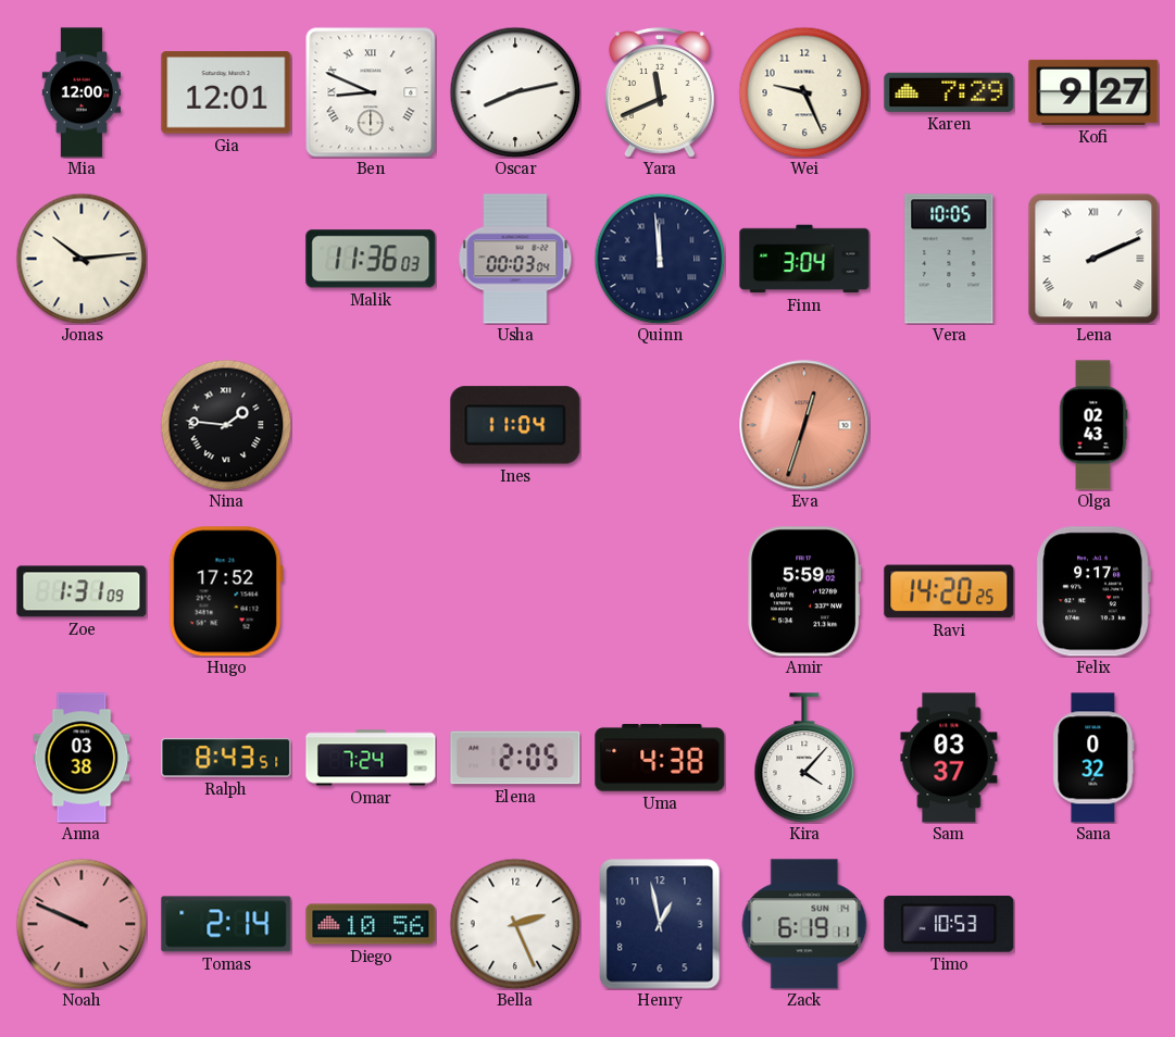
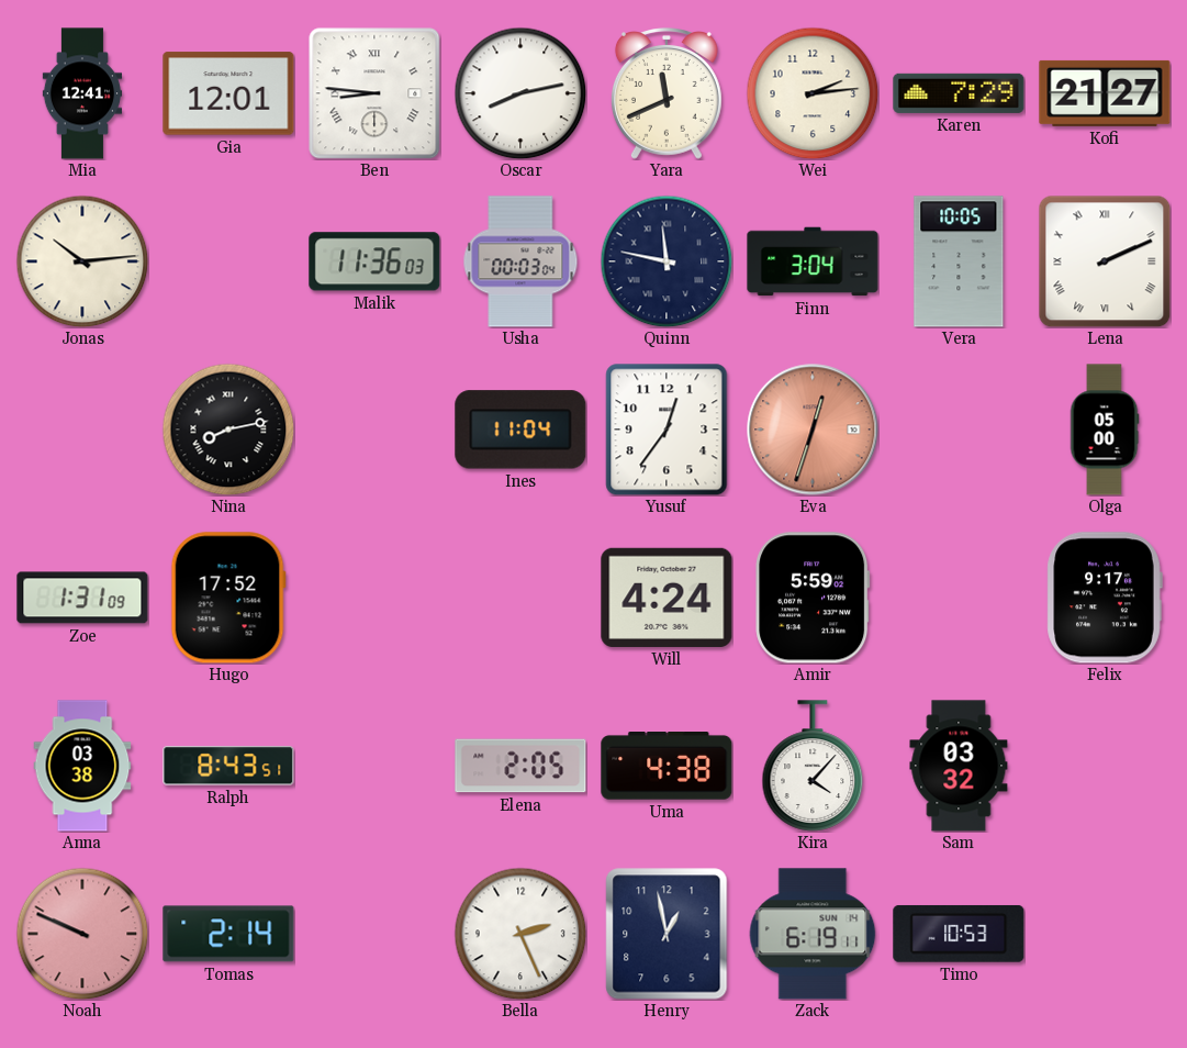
Mia: 12:00 -> 12:41 (82, 93)
Ben: 8:49 -> 8:46 (374, 93)
Wei: 9:26 -> 2:14 (813, 93)
Kofi: 9:27 -> 21:27 (1105, 93)
Quinn: 11:59 -> 11:47 (667, 261)
Nina: 1:46 -> 8:13 (228, 430)
Yusuf: none -> 12:36 (667, 430)
Olga: 02:43 -> 05:00 (1105, 430)
Will: none -> 4:24 (667, 598)
Ravi: 14:20 -> none (949, 591)
Omar: 7:24 -> none (371, 758)
Sam: 03:37 -> 03:32 (959, 766)
Sana: 0:32 -> none (1093, 758)
Diego: 10:56 -> none (371, 924)
